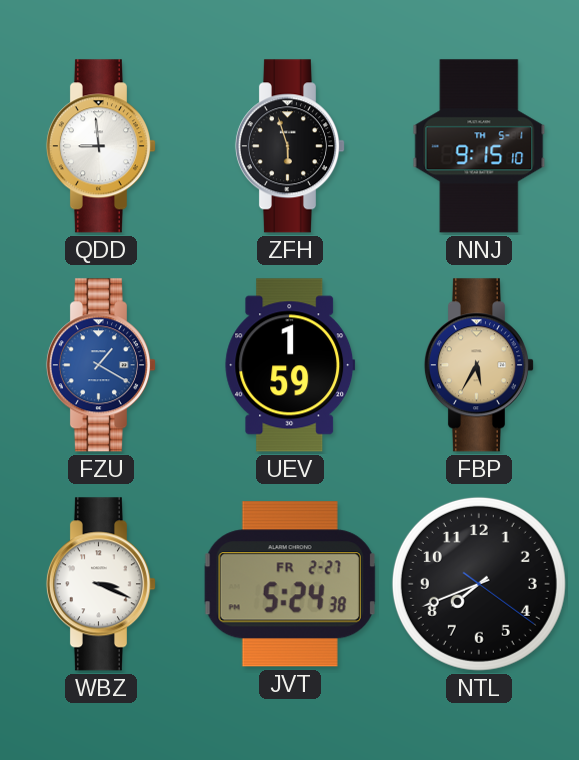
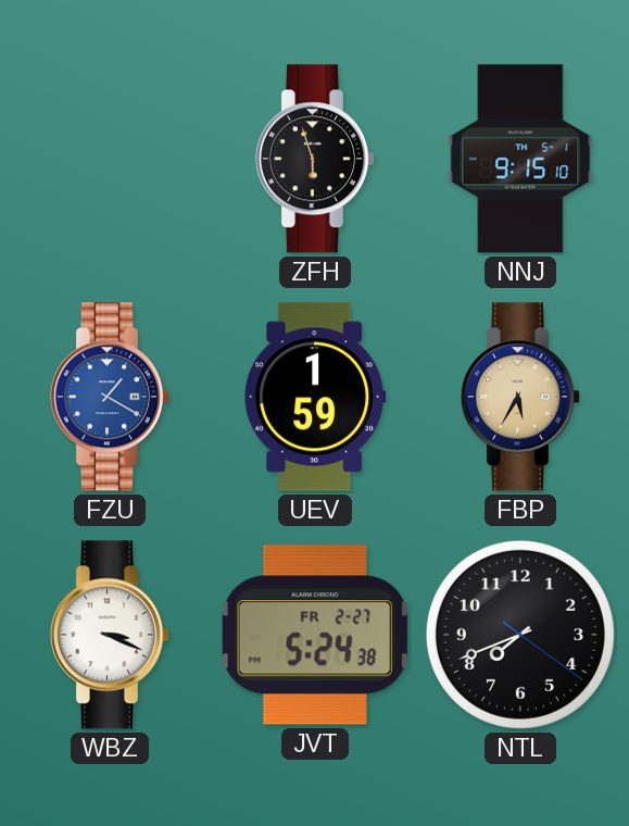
QDD: 8:59 -> none (100, 146)
